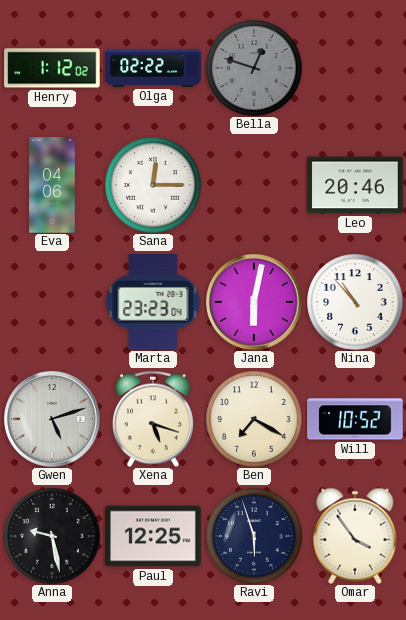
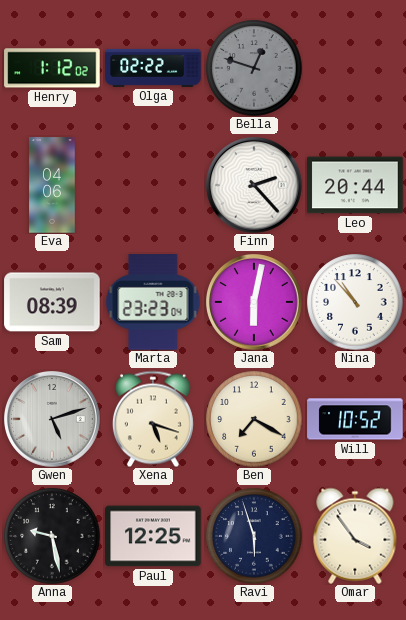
Sana: 12:15 -> none (153, 185)
Finn: none -> 2:23 (255, 186)
Leo: 20:46 -> 20:44 (355, 185)
Sam: none -> 08:39 (52, 302)
